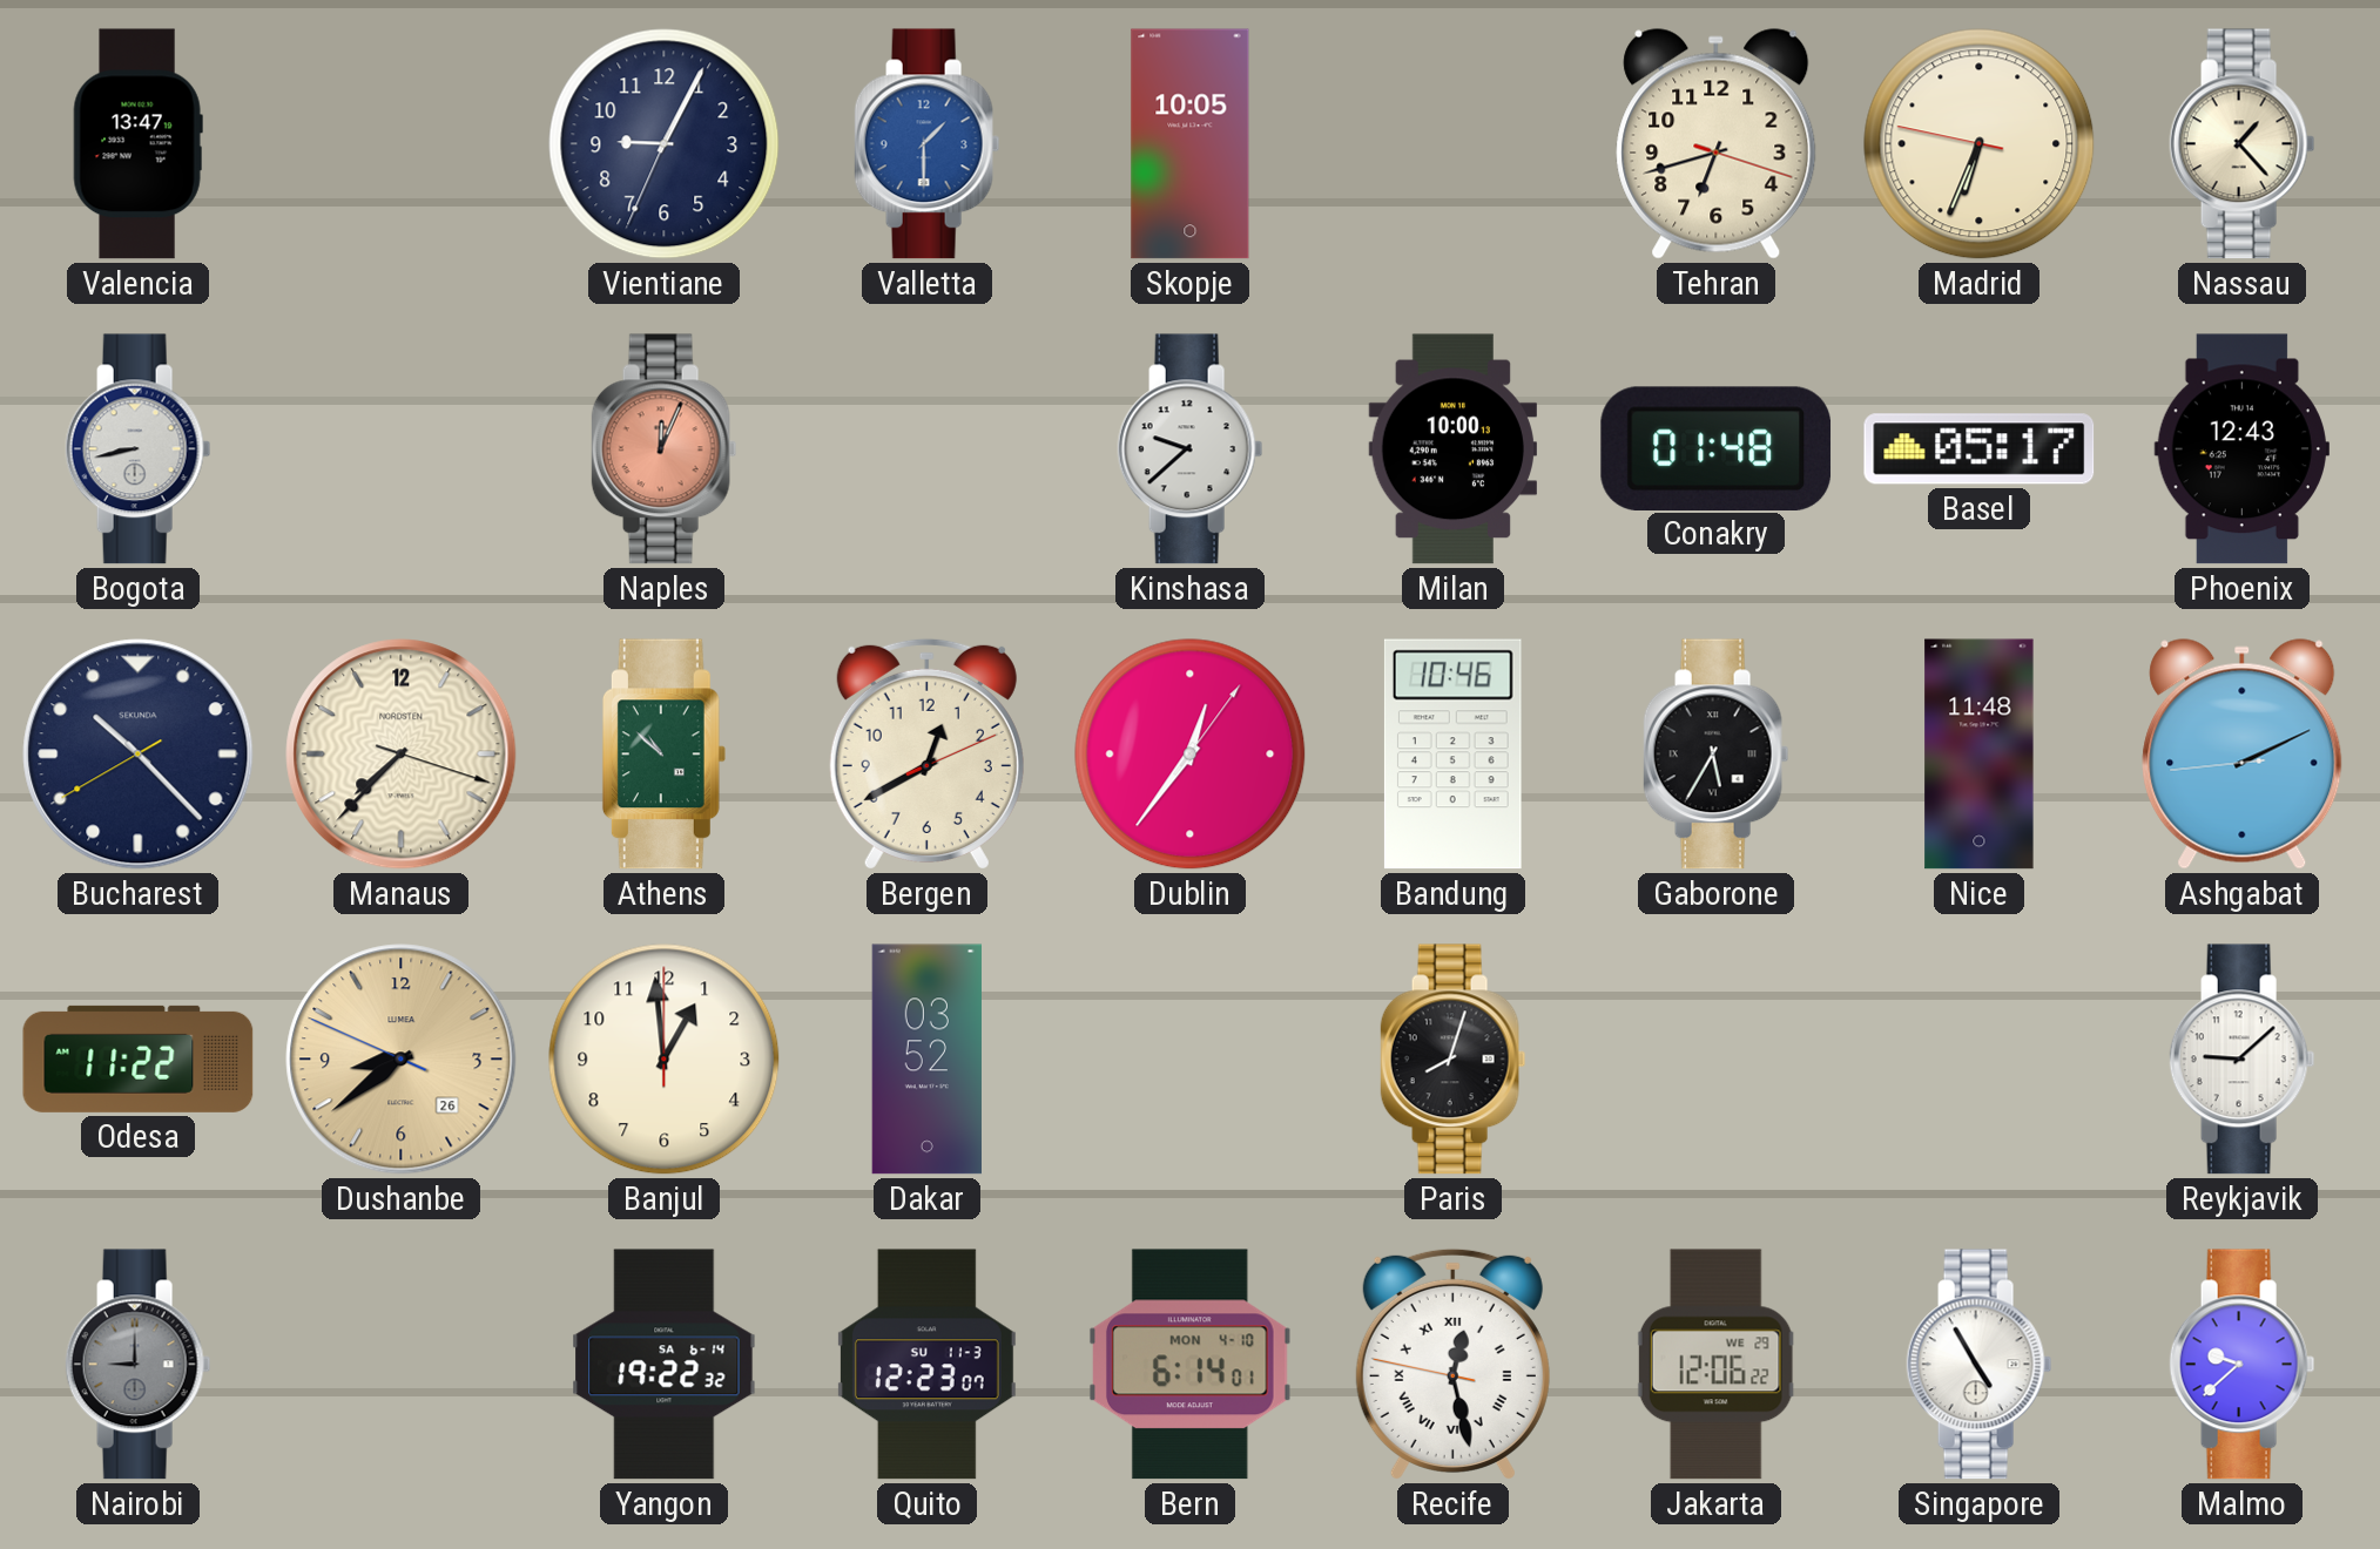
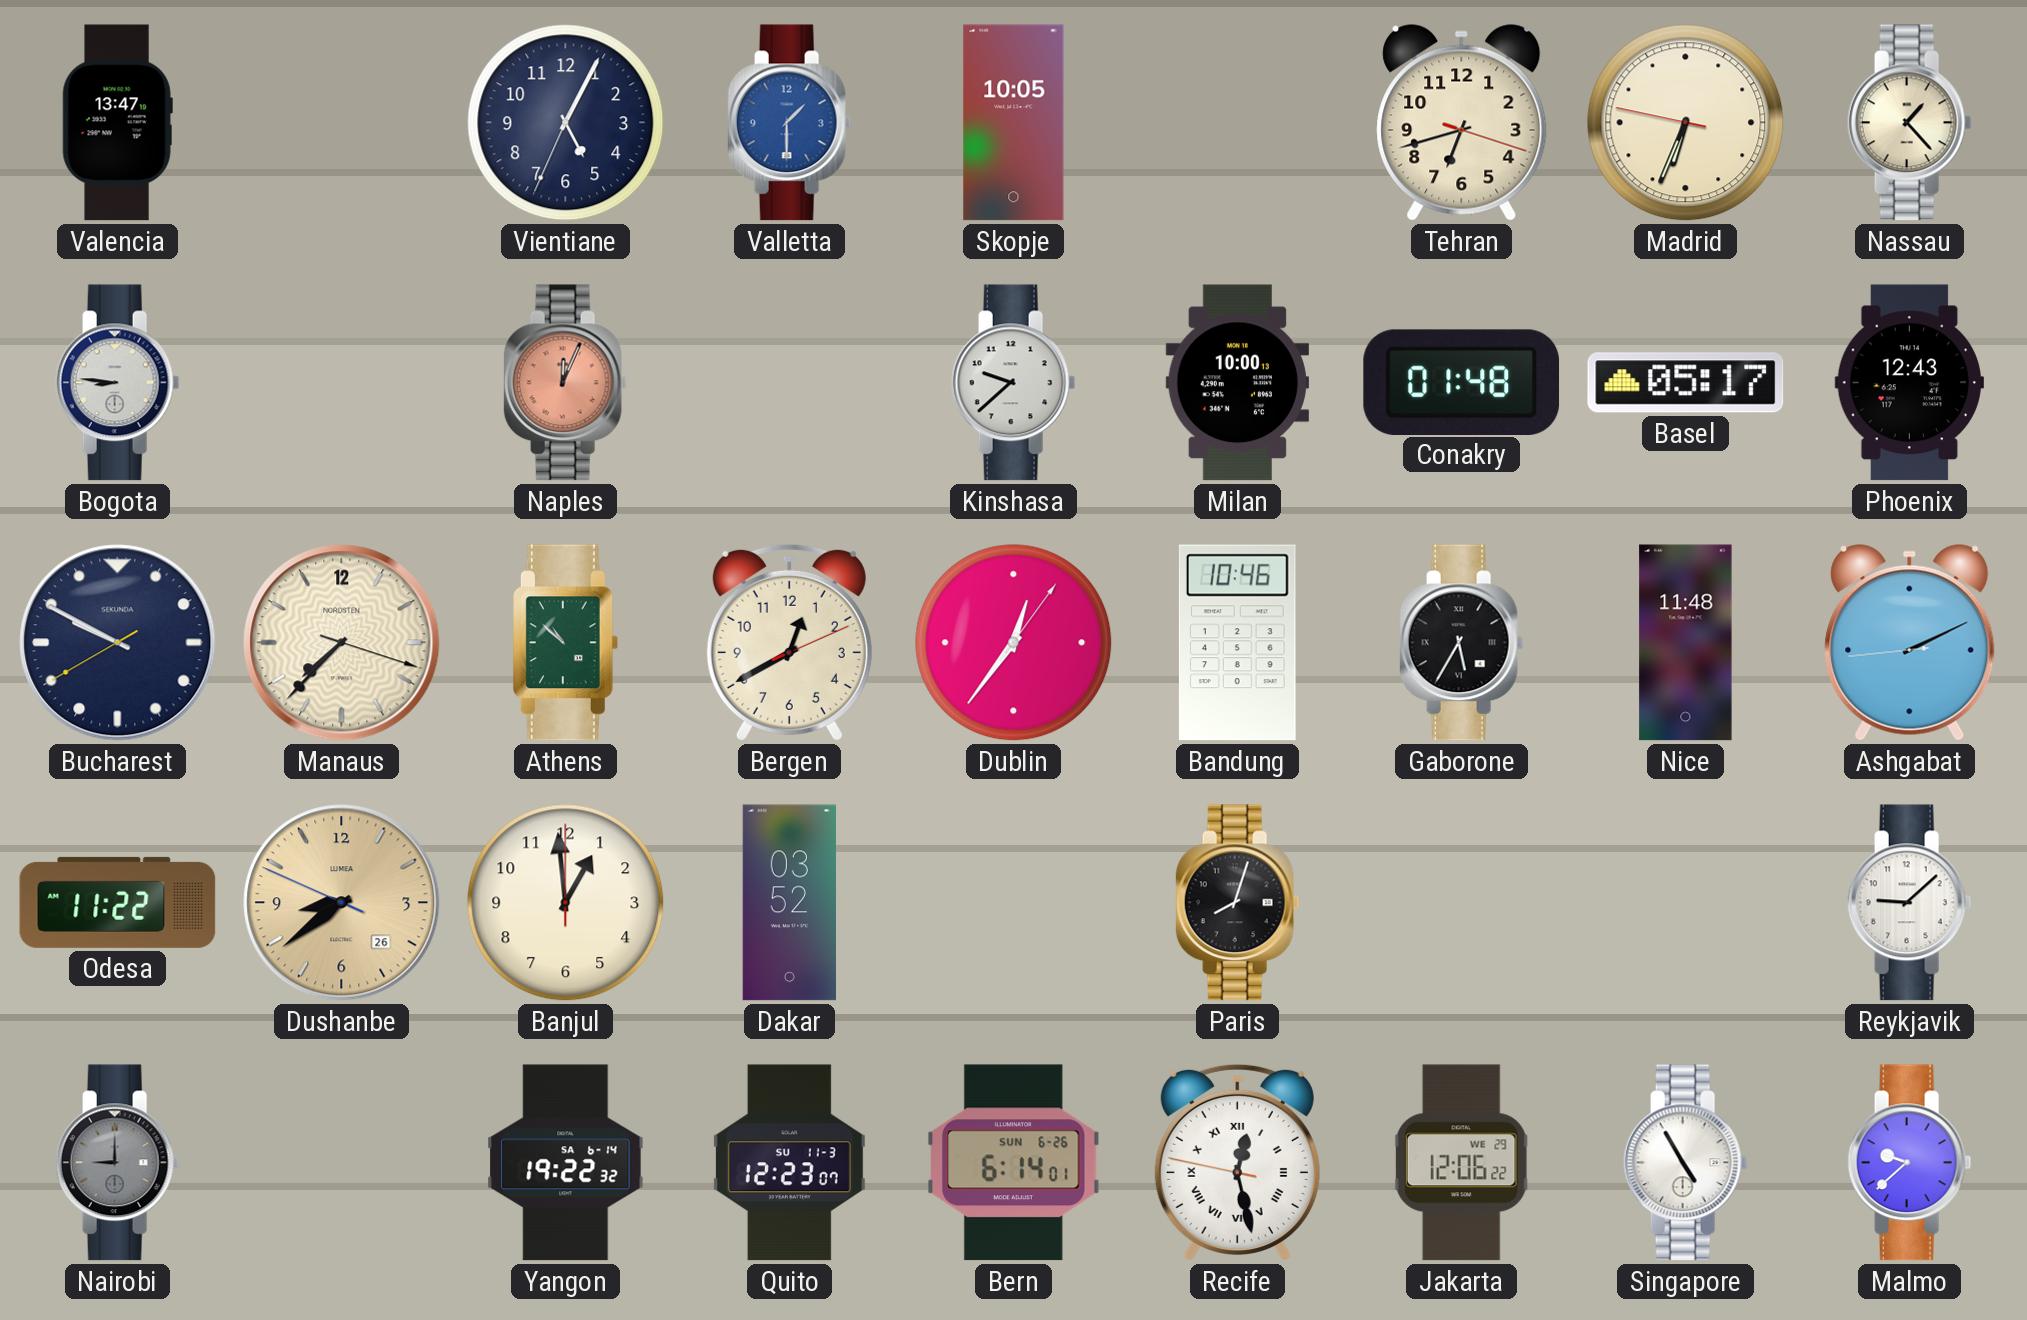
Vientiane: 9:04 -> 5:04 (566, 123)
Bogota: 8:43 -> 8:46 (118, 383)
Bucharest: 10:22 -> 9:49 (118, 643)
Bern date: MON 4-10 -> SUN 6-26 (1014, 1163)
